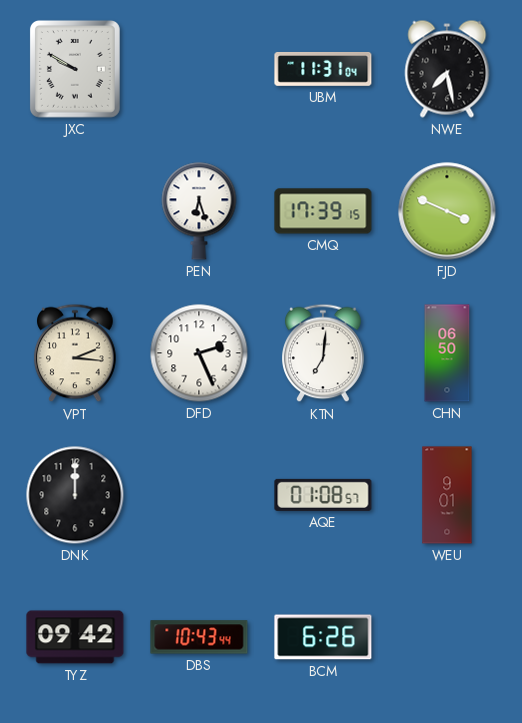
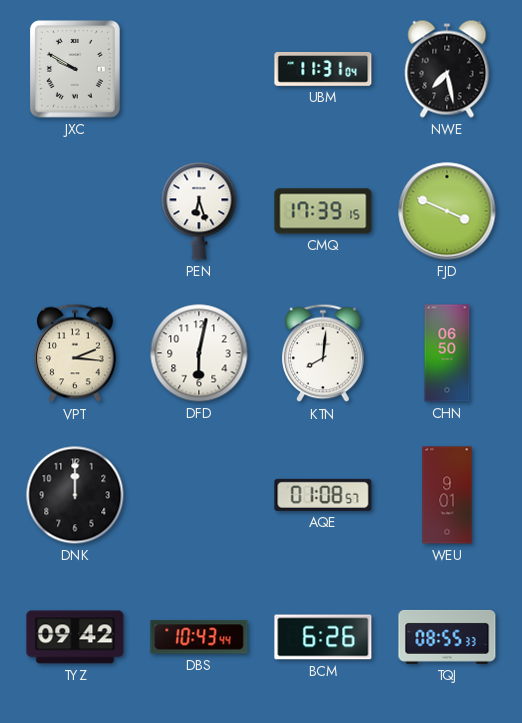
DFD: 2:26 -> 6:02 (199, 353)
KTN: 7:01 -> 8:01 (323, 353)
TQJ: none -> 08:55 (447, 637)
